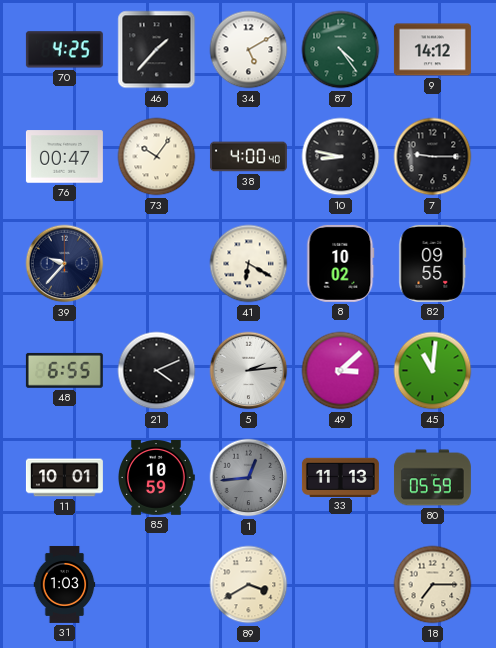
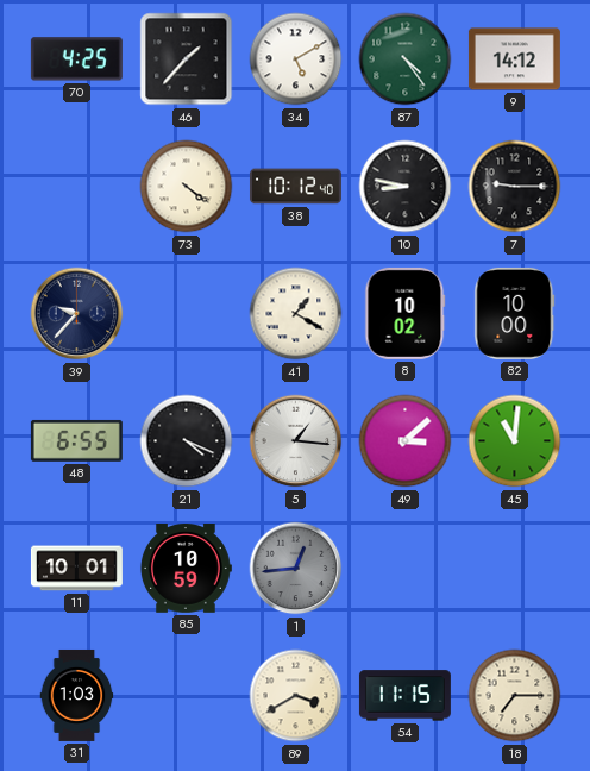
76: 00:47 -> none (64, 157)
73: 10:06 -> 4:21 (187, 187)
38: 4:00 -> 10:12 (295, 187)
41: 6:20 -> 1:20 (296, 314)
82: 09:55 -> 10:00 (515, 313)
21: 4:11 -> 4:19 (187, 441)
5: 2:14 -> 1:16 (296, 441)
33: 11:13 -> none (340, 477)
80: 05:59 -> none (432, 478)
54: none -> 11:15 (404, 696)
